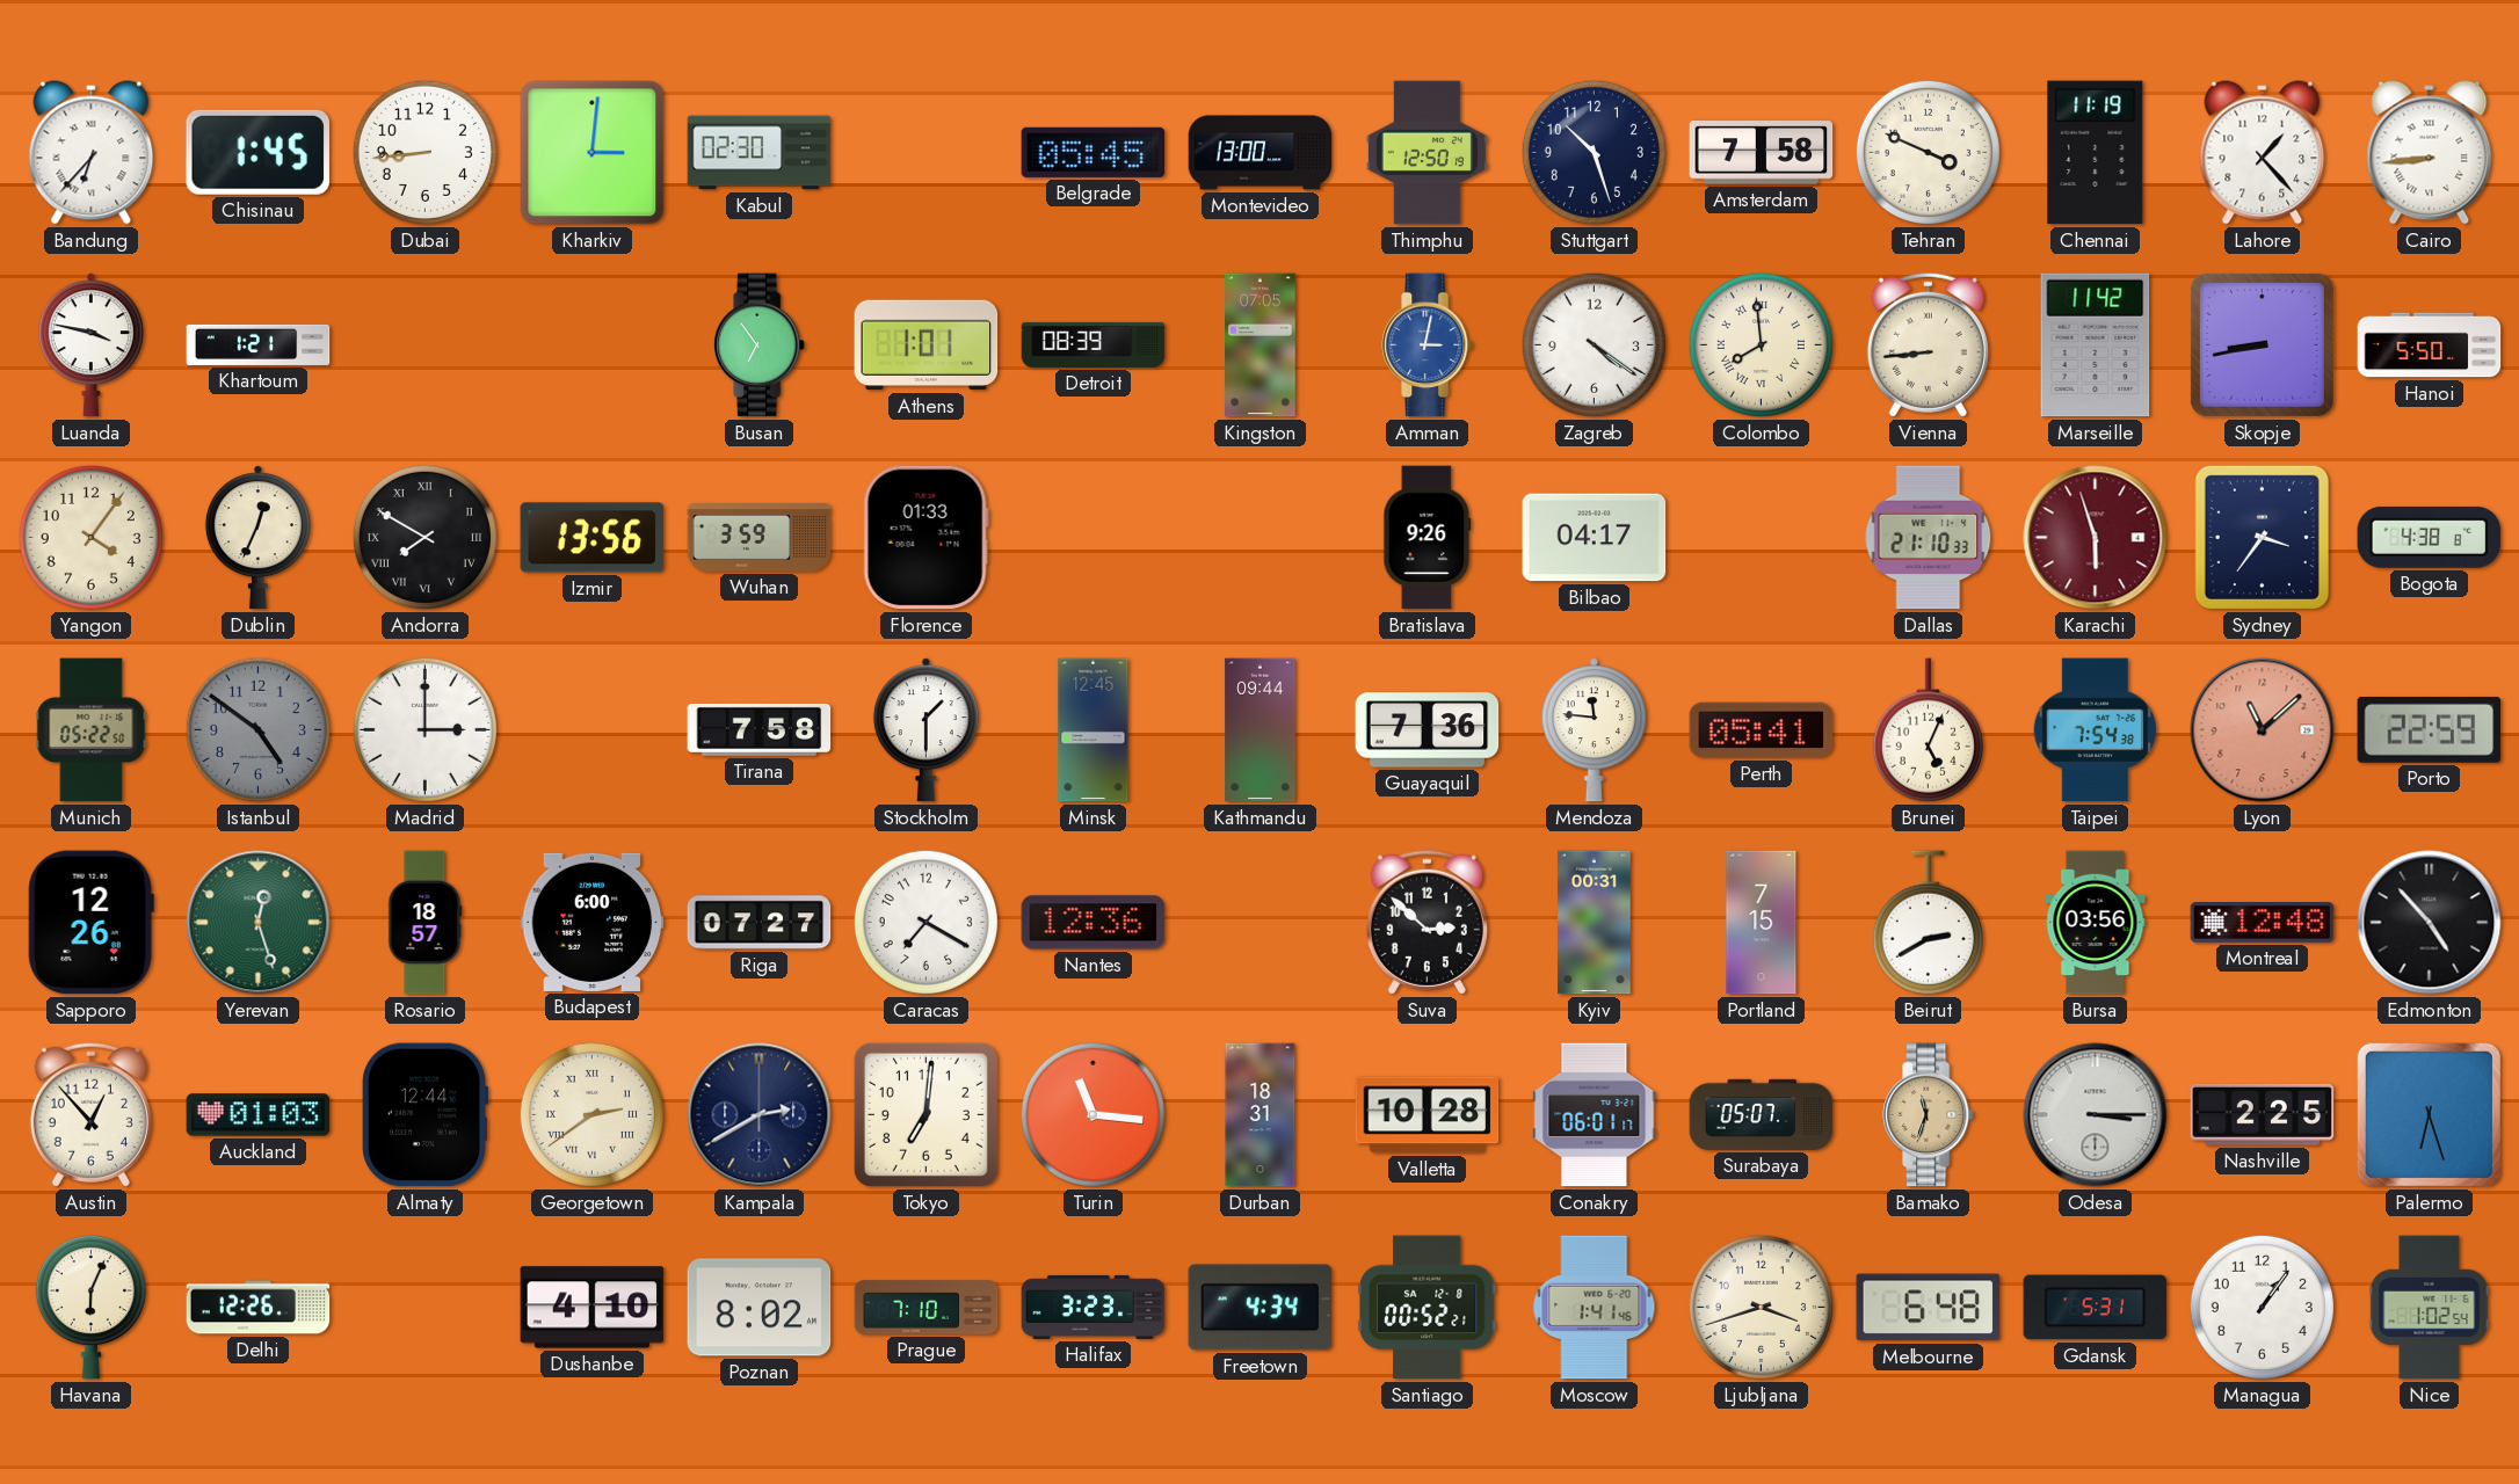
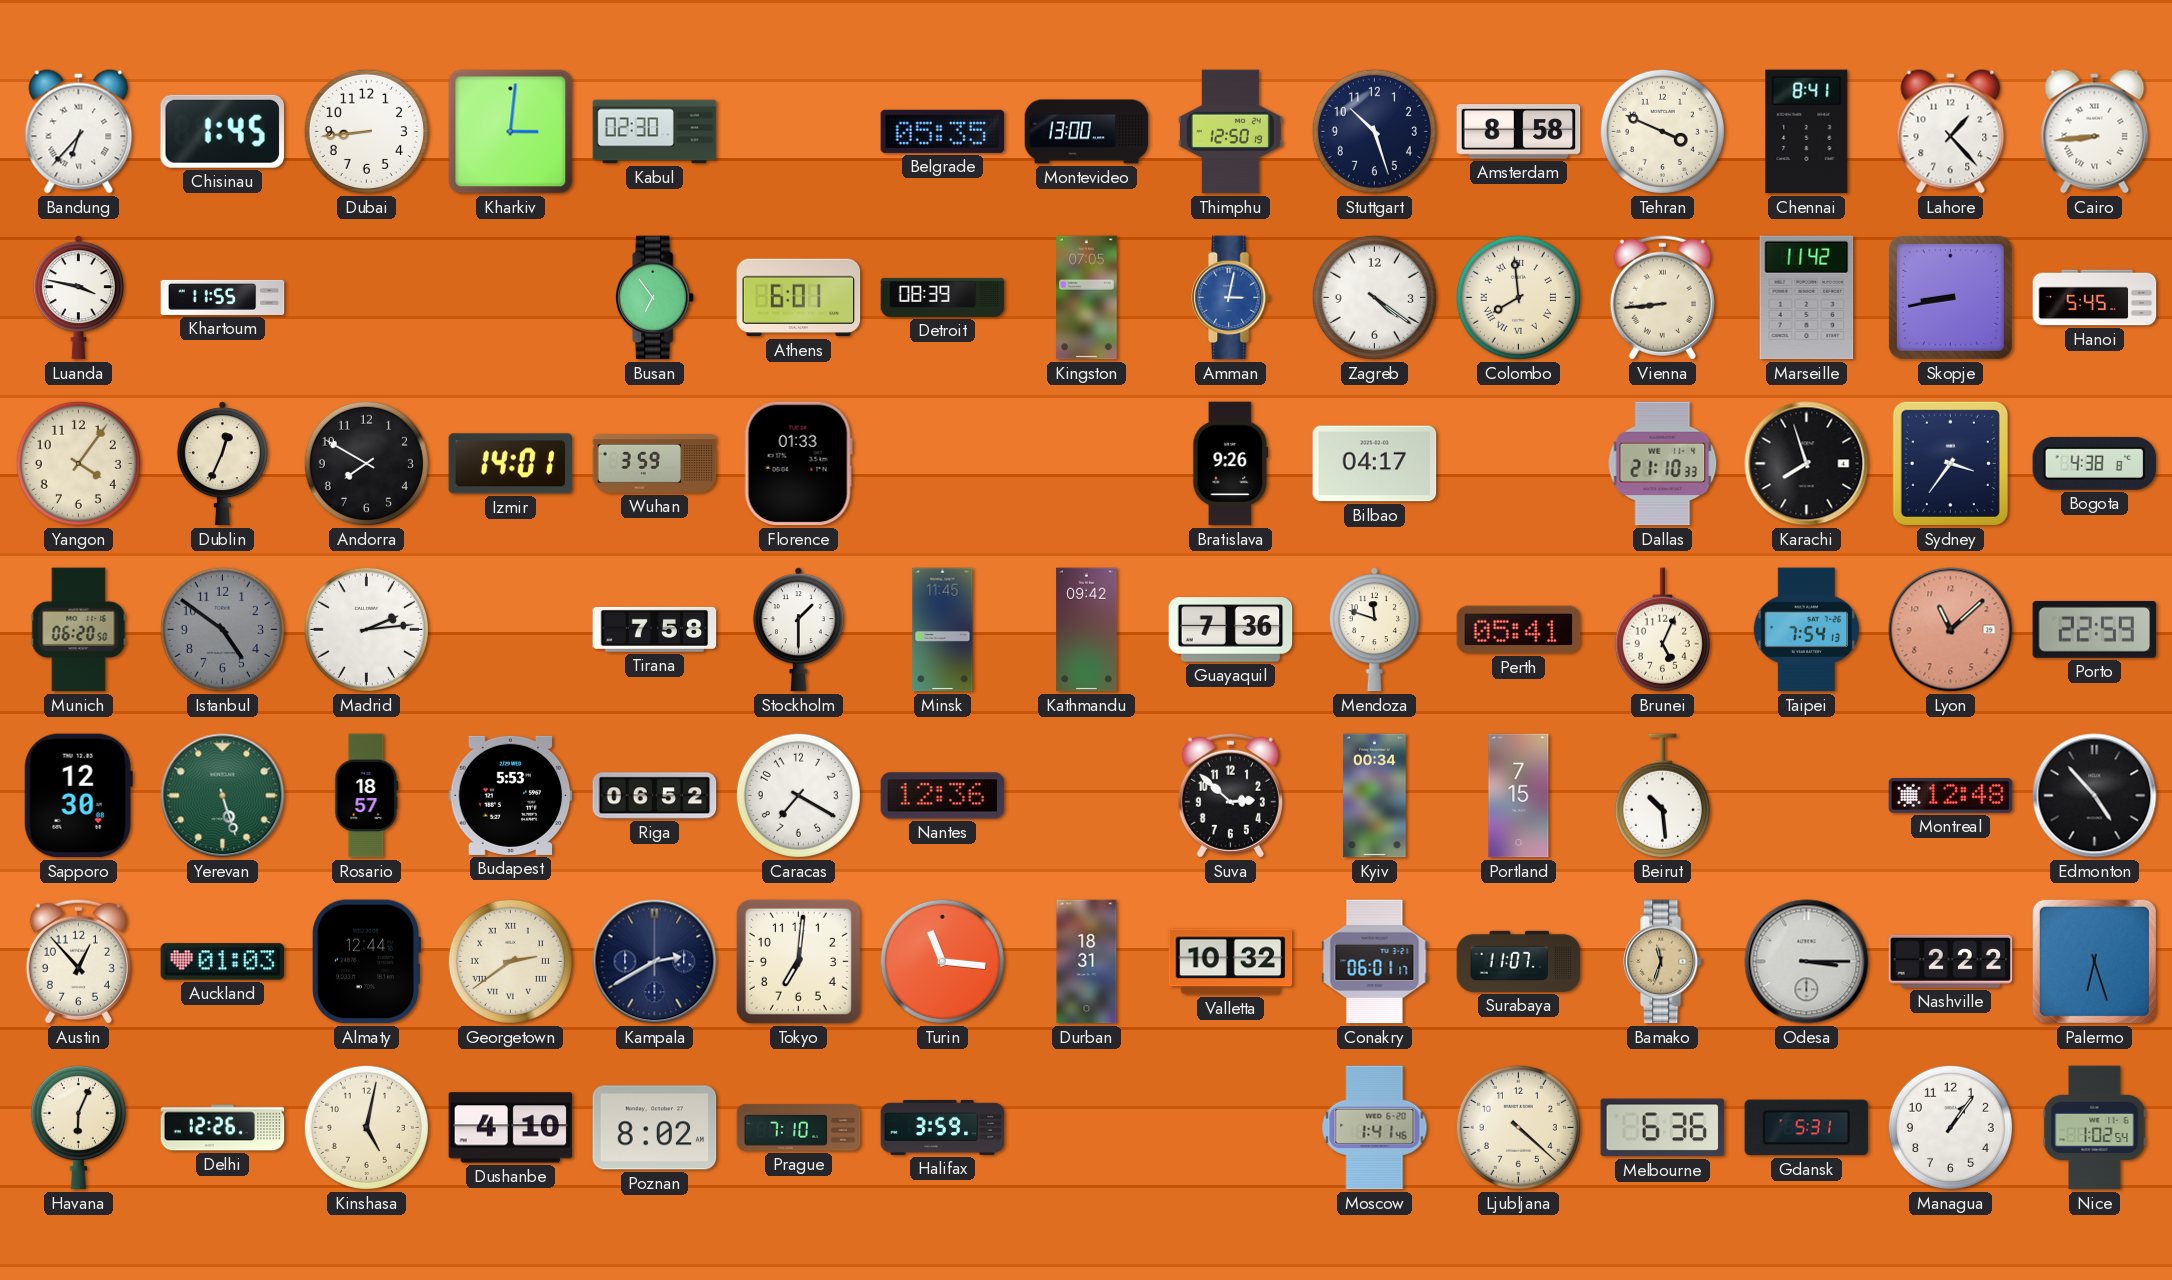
Belgrade: 05:45 -> 05:35 (943, 131)
Amsterdam: 7:58 -> 8:58 (1519, 132)
Chennai: 11:19 -> 8:41 (1807, 132)
Khartoum: 1:21 -> 11:55 (223, 297)
Athens: 1:01 -> 6:01 (799, 298)
Hanoi: 5:50 -> 5:45 (2095, 298)
Andorra numerals: Roman -> Arabic (366, 463)
Izmir: 13:56 -> 14:01 (511, 464)
Karachi: 5:57 -> 7:57 (1807, 464)
Karachi dial: burgundy -> black (1807, 464)
Munich: 05:22 -> 06:20 (79, 630)
Madrid: 3:00 -> 2:14 (366, 629)
Minsk: 12:45 -> 11:45 (943, 630)
Kathmandu: 09:44 -> 09:42 (1087, 630)
Mendoza: 11:46 -> 11:48 (1374, 630)
Taipei: 7:54:38 -> 7:54:13 (1807, 630)
Sapporo: 12:26 -> 12:30 (78, 796)
Yerevan: 12:27 -> 5:27 (223, 796)
Budapest: 6:00 -> 5:53 (511, 795)
Riga: 07:27 -> 06:52 (655, 796)
Kyiv: 00:31 -> 00:34 (1375, 796)
Beirut: 2:40 -> 10:29 (1662, 796)
Bursa: 03:56 -> none (2096, 923)
Valletta: 10:28 -> 10:32 (1231, 962)
Surabaya: 05:07 -> 11:07 (1519, 961)
Nashville: 2:25 -> 2:22 (1951, 961)
Kinshasa: none -> 5:02 (366, 1127)
Halifax: 3:23 -> 3:59 (943, 1127)
Freetown: 4:34 -> none (1261, 1308)
Santiago: 00:52 -> none (1428, 1308)
Ljubljana: 3:42 -> 4:22 (1518, 1127)
Melbourne: 6:48 -> 6:36 (1663, 1128)
